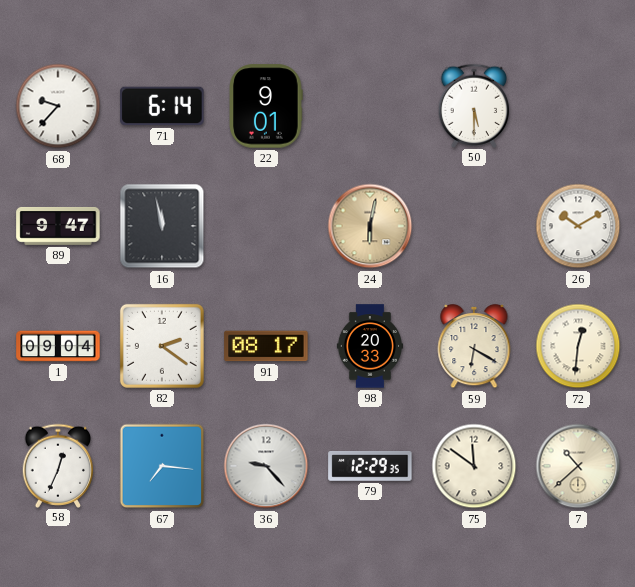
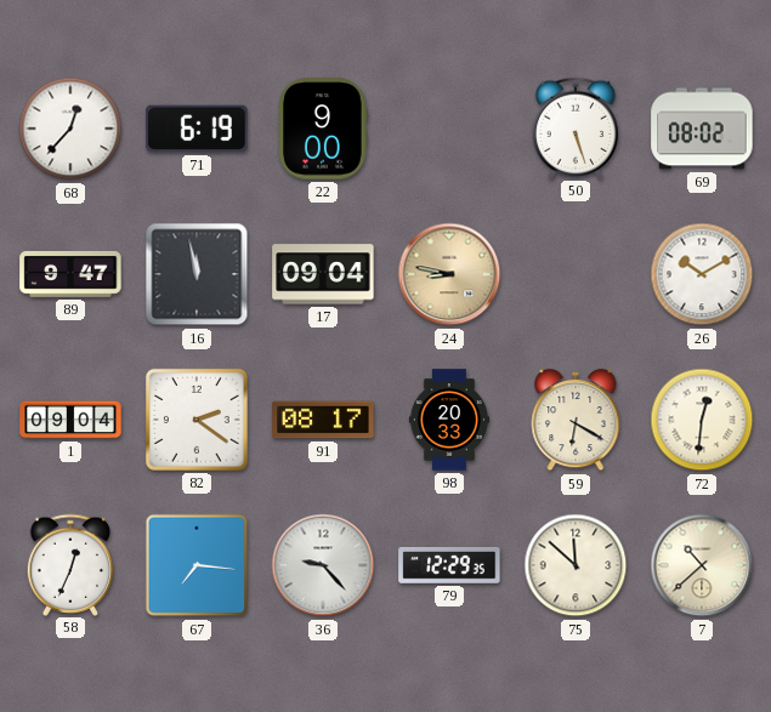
68: 9:37 -> 12:37 (70, 129)
71: 6:14 -> 6:19 (197, 129)
22: 9:01 -> 9:00 (323, 129)
50: 5:30 -> 5:27 (576, 127)
69: none -> 08:02 (702, 129)
17: none -> 09:04 (323, 274)
24: 6:02 -> 8:47 (449, 274)
75: 11:51 -> 11:52 (576, 565)
